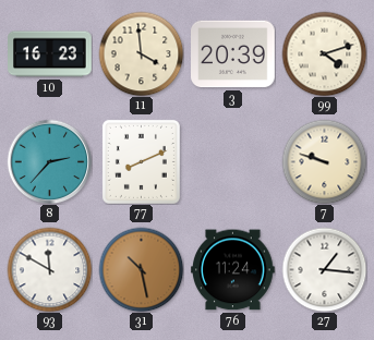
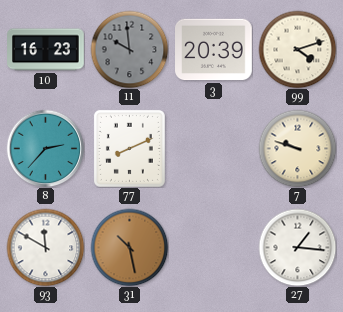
11: 3:59 -> 9:59 (129, 49)
11 dial: cream -> grey (129, 49)
76: 11:24 -> none (233, 270)
